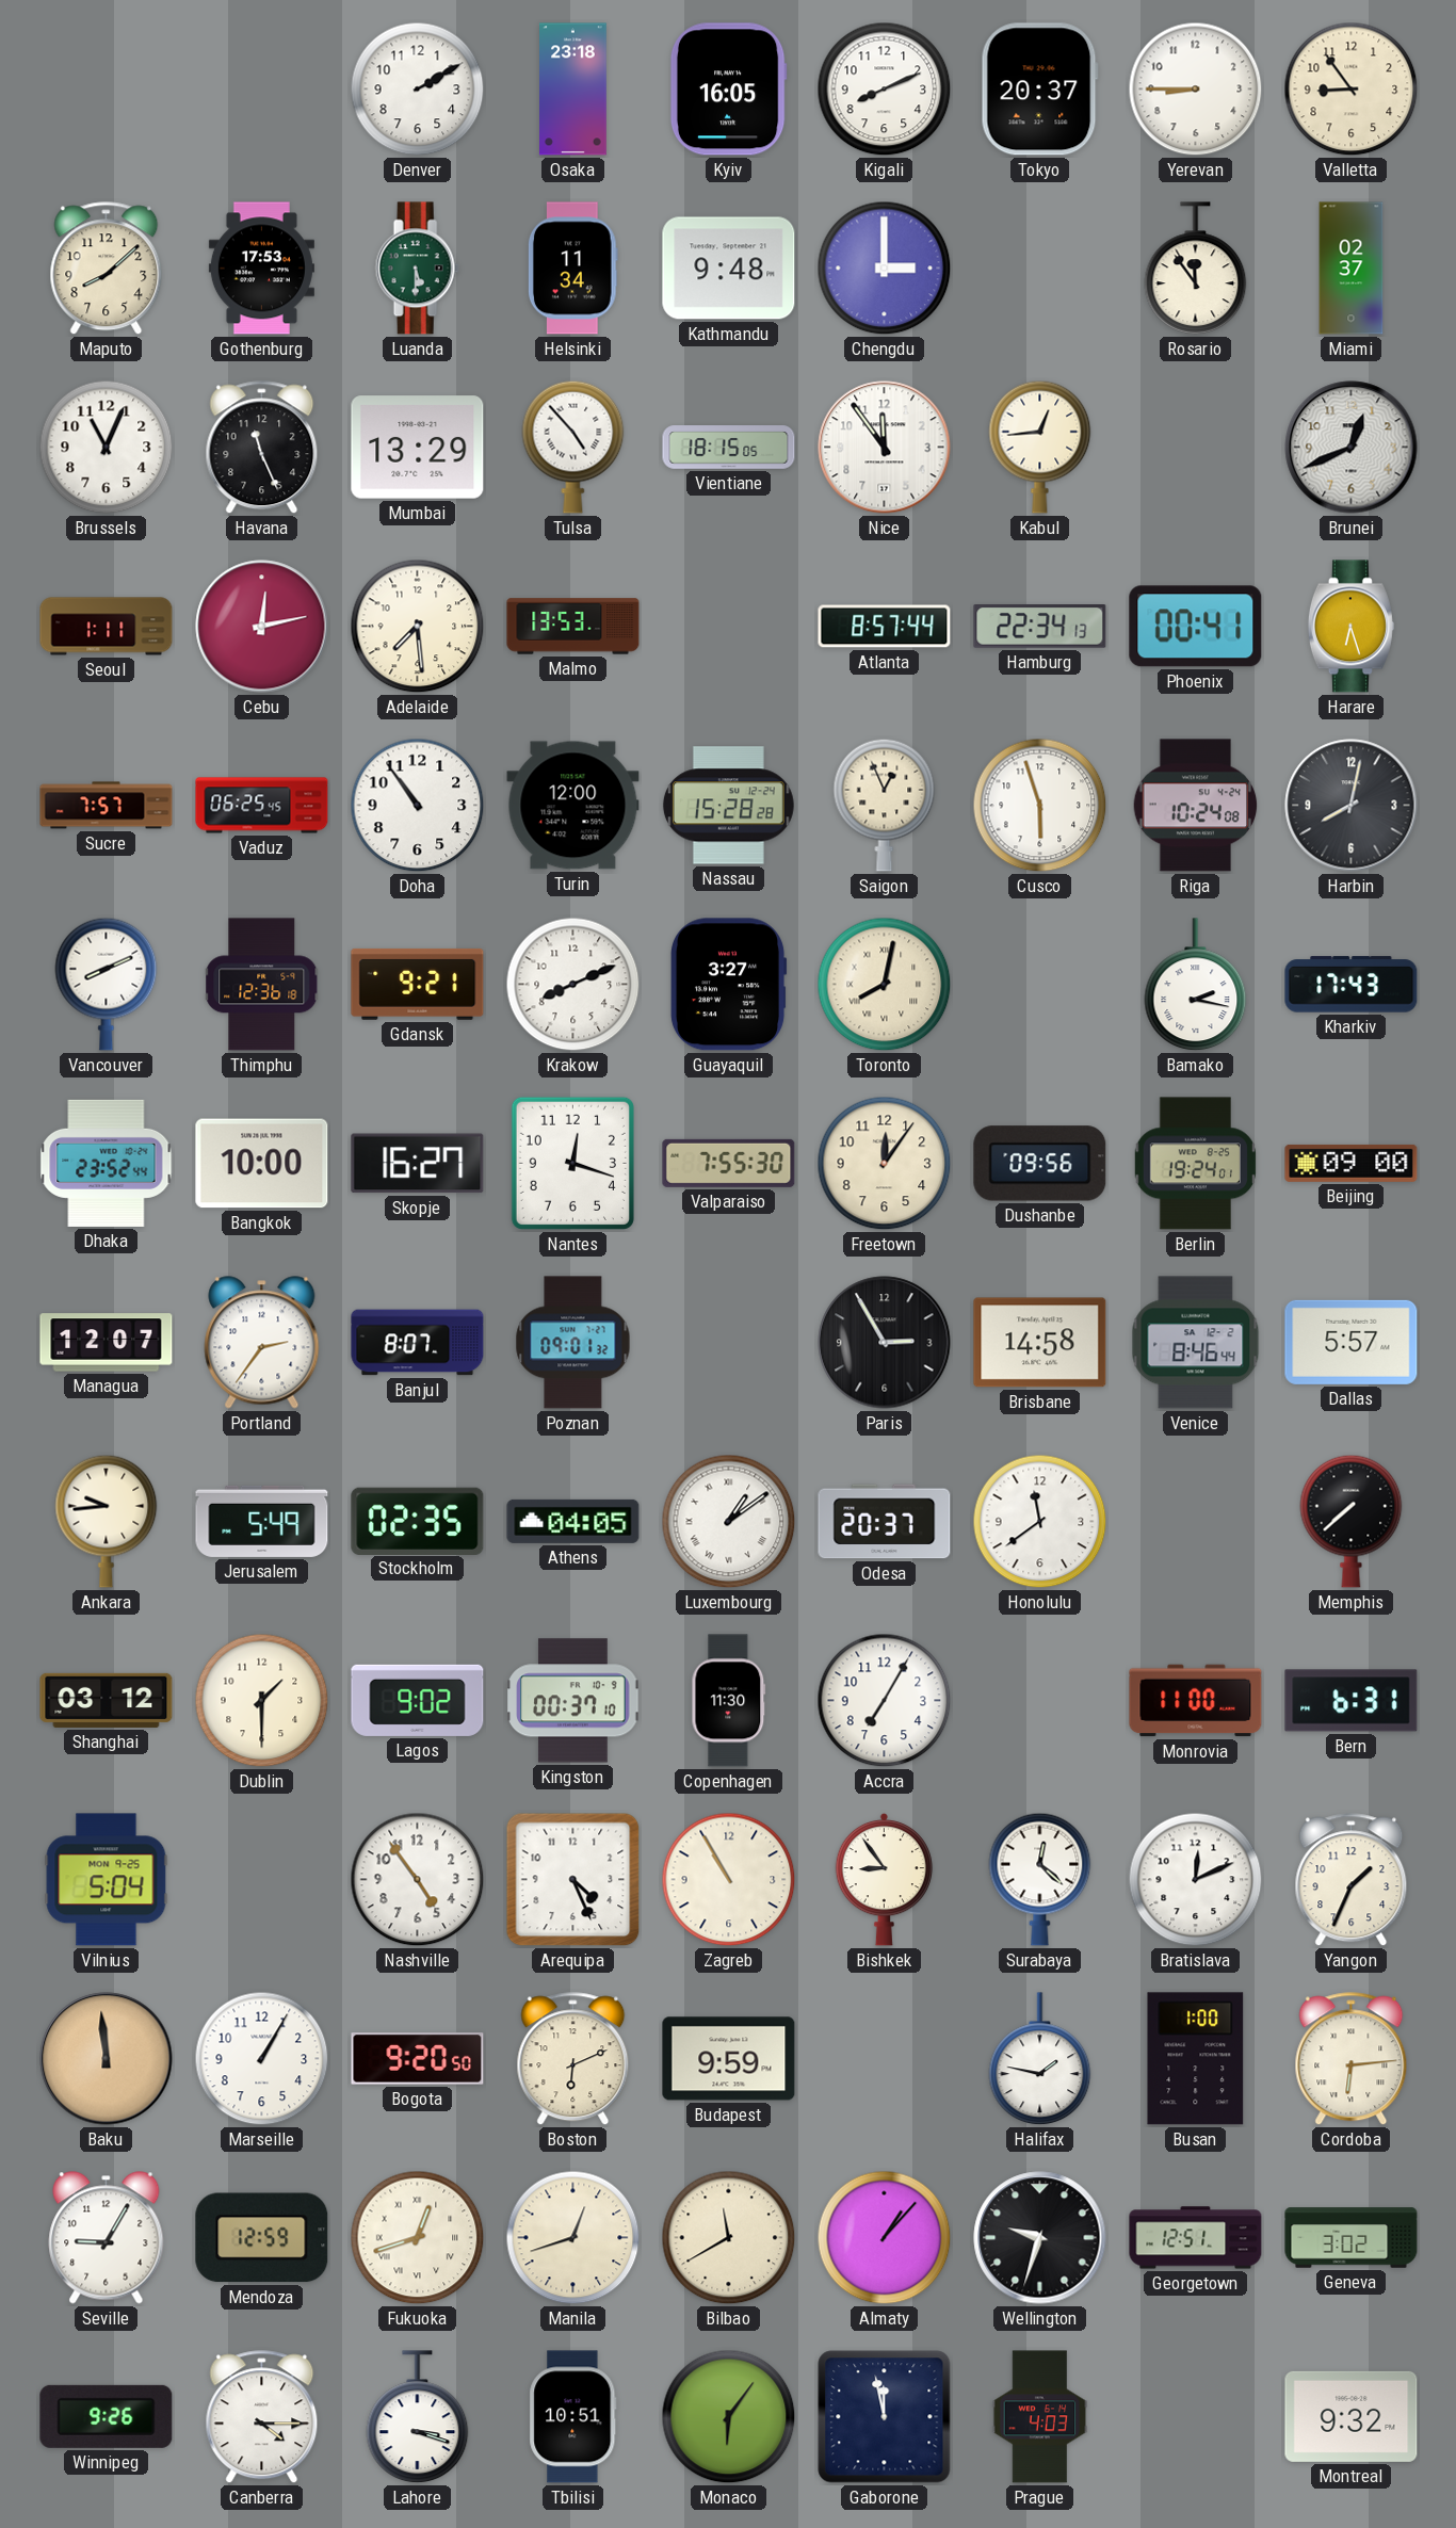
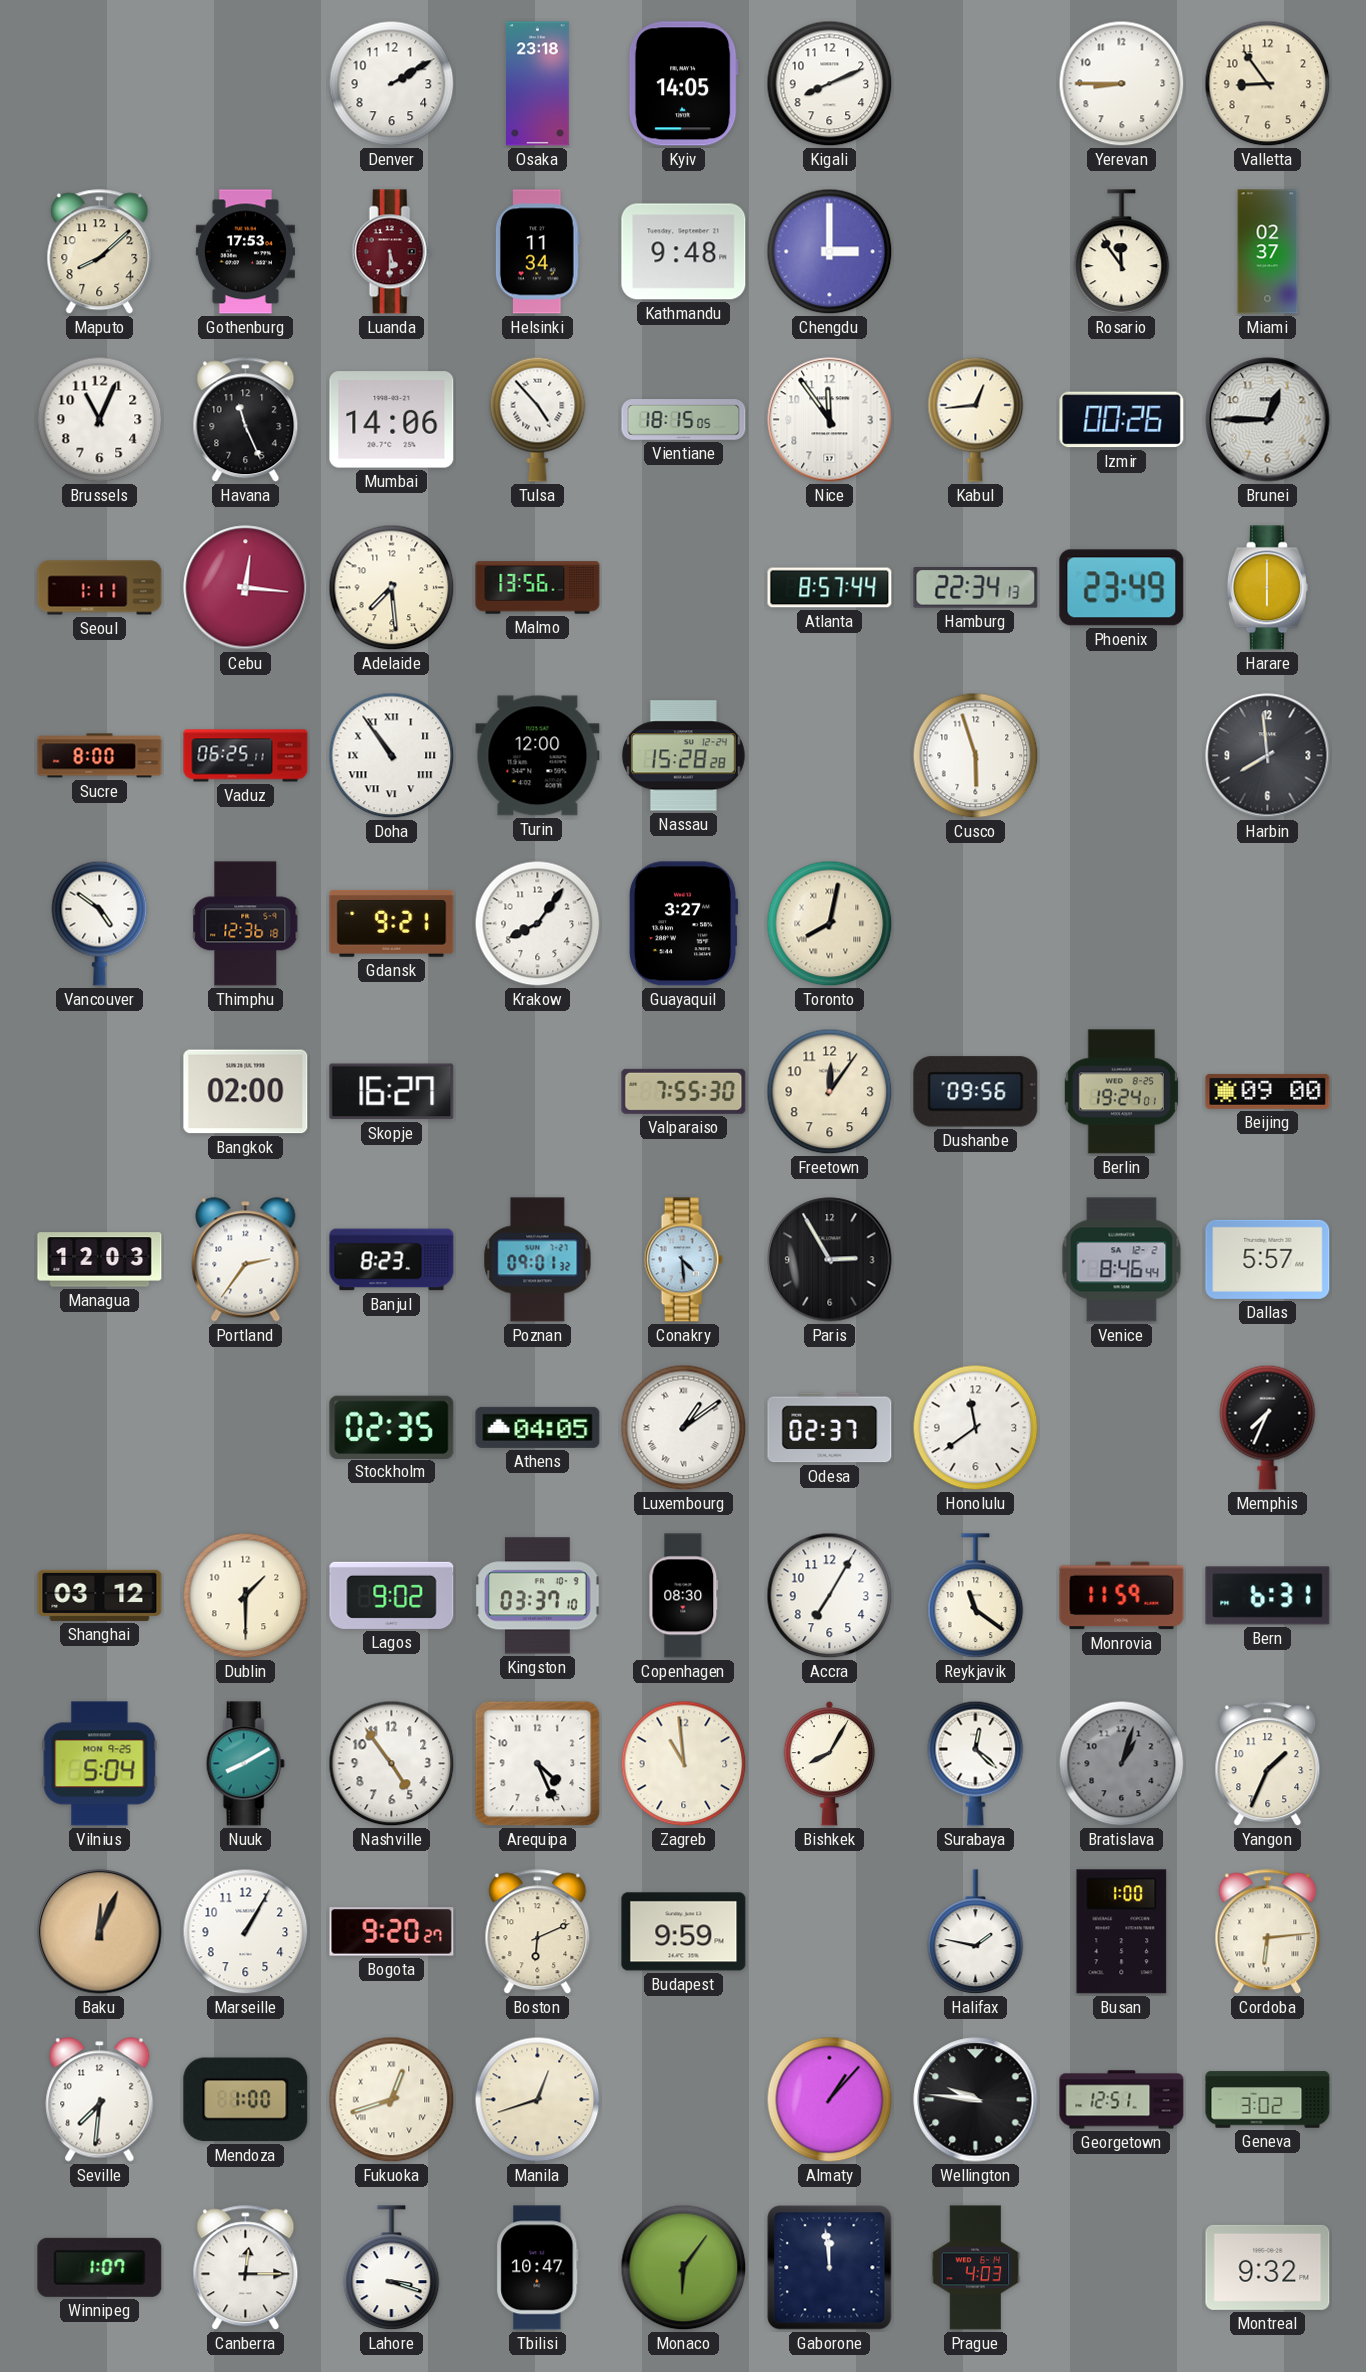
Kyiv: 16:05 -> 14:05 (683, 84)
Tokyo: 20:37 -> none (1039, 90)
Luanda dial: green -> burgundy (391, 252)
Mumbai: 13:29 -> 14:06 (392, 420)
Izmir: none -> 00:26 (1122, 420)
Brunei: 12:41 -> 12:45 (1268, 420)
Cebu: 12:13 -> 12:16 (246, 588)
Malmo: 13:53 -> 13:56 (538, 588)
Phoenix: 00:41 -> 23:49 (1122, 588)
Harare: 6:27 -> 6:00 (1267, 588)
Sucre: 7:57 -> 8:00 (100, 756)
Vaduz: 06:25:45 -> 06:25:11 (246, 756)
Doha numerals: Arabic -> Roman (392, 756)
Saigon: 12:56 -> none (885, 805)
Riga: 10:24 -> none (1196, 806)
Harbin: 8:02 -> 7:59 (1268, 756)
Vancouver: 8:11 -> 4:51 (100, 923)
Krakow: 8:11 -> 8:06 (538, 924)
Bamako: 2:17 -> none (1196, 985)
Kharkiv: 17:43 -> none (1352, 985)
Dhaka: 23:52 -> none (107, 1163)
Bangkok: 10:00 -> 02:00 (246, 1092)
Nantes: 12:18 -> none (572, 1163)
Managua: 12:07 -> 12:03 (100, 1260)
Banjul: 8:07 -> 8:23 (392, 1260)
Conakry: none -> 4:29 (683, 1260)
Brisbane: 14:58 -> none (1040, 1343)
Ankara: 9:44 -> none (107, 1521)
Jerusalem: 5:49 -> none (262, 1521)
Odesa: 20:37 -> 02:37 (830, 1428)
Memphis: 7:38 -> 7:34 (1268, 1427)
Kingston: 00:37 -> 03:37 (538, 1596)
Copenhagen: 11:30 -> 08:30 (684, 1596)
Reykjavik: none -> 11:21 (976, 1596)
Monrovia: 11:00 -> 11:59 (1122, 1596)
Nuuk: none -> 8:10 (245, 1764)
Zagreb: 10:55 -> 10:59 (684, 1764)
Bishkek: 8:54 -> 8:05 (830, 1763)
Bratislava: 12:11 -> 1:03 (1122, 1764)
Bratislava dial: white -> grey (1122, 1764)
Baku: 11:59 -> 12:04 (100, 1932)
Bogota: 9:20:50 -> 9:20:27 (392, 1932)
Seville: 9:05 -> 7:31 (100, 2100)
Mendoza: 12:59 -> 1:00 (246, 2100)
Bilbao: 11:40 -> none (729, 2238)
Wellington: 9:33 -> 9:46 (976, 2100)
Winnipeg: 9:26 -> 1:07 (100, 2267)
Canberra: 4:15 -> 12:15 (246, 2268)
Tbilisi: 10:51 -> 10:47 (538, 2268)
Gaborone: 11:58 -> 11:59 (830, 2268)
